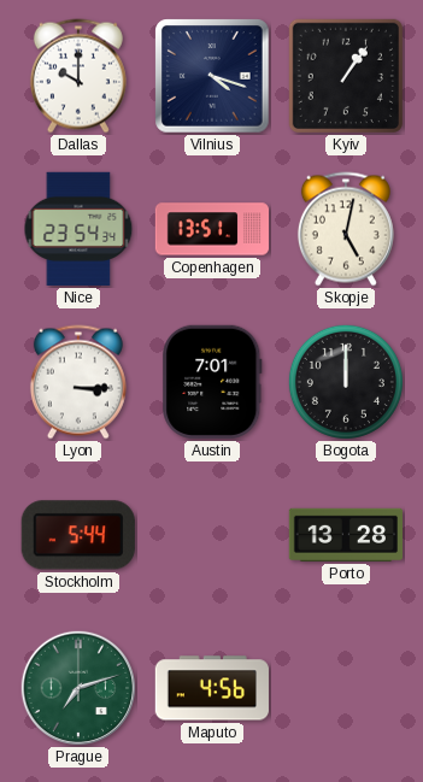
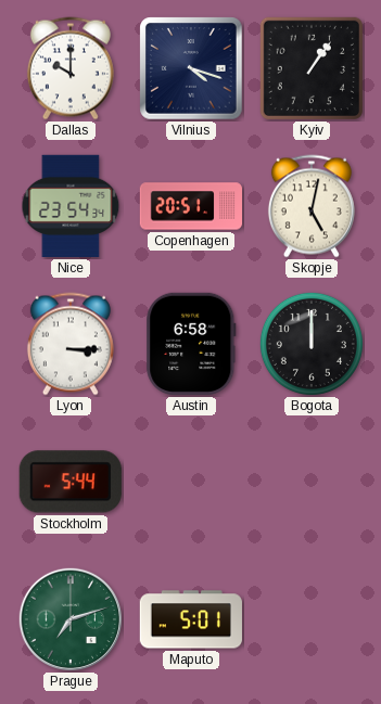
Copenhagen: 13:51 -> 20:51 (191, 206)
Austin: 7:01 -> 6:58 (191, 344)
Porto: 13:28 -> none (345, 535)
Maputo: 4:56 -> 5:01 (191, 619)
